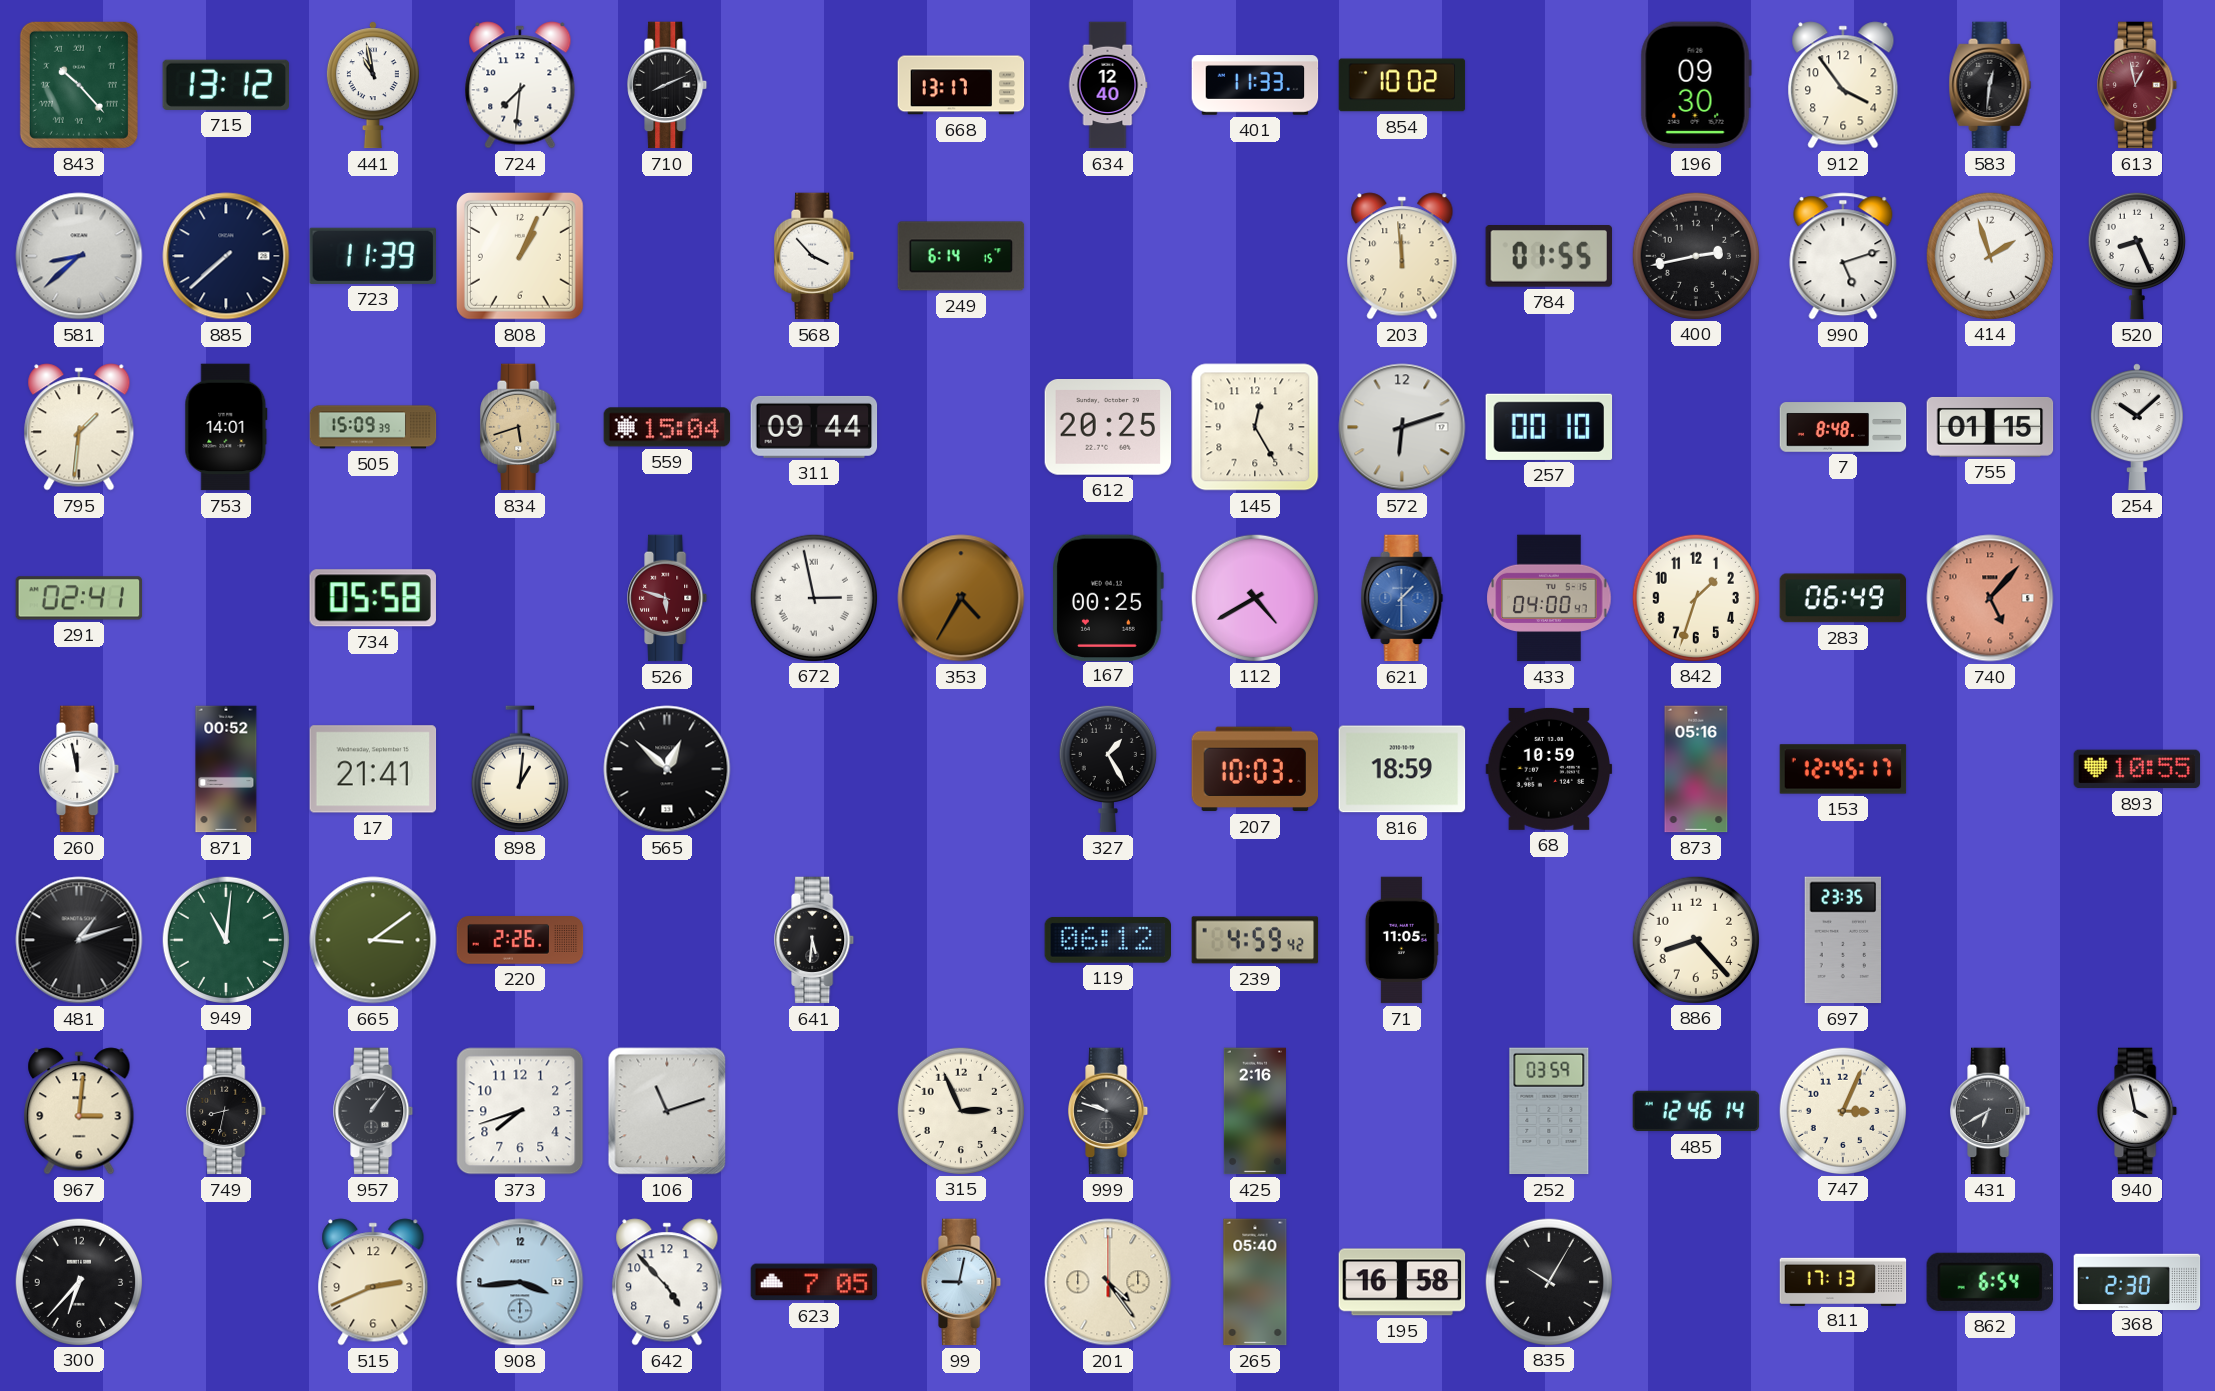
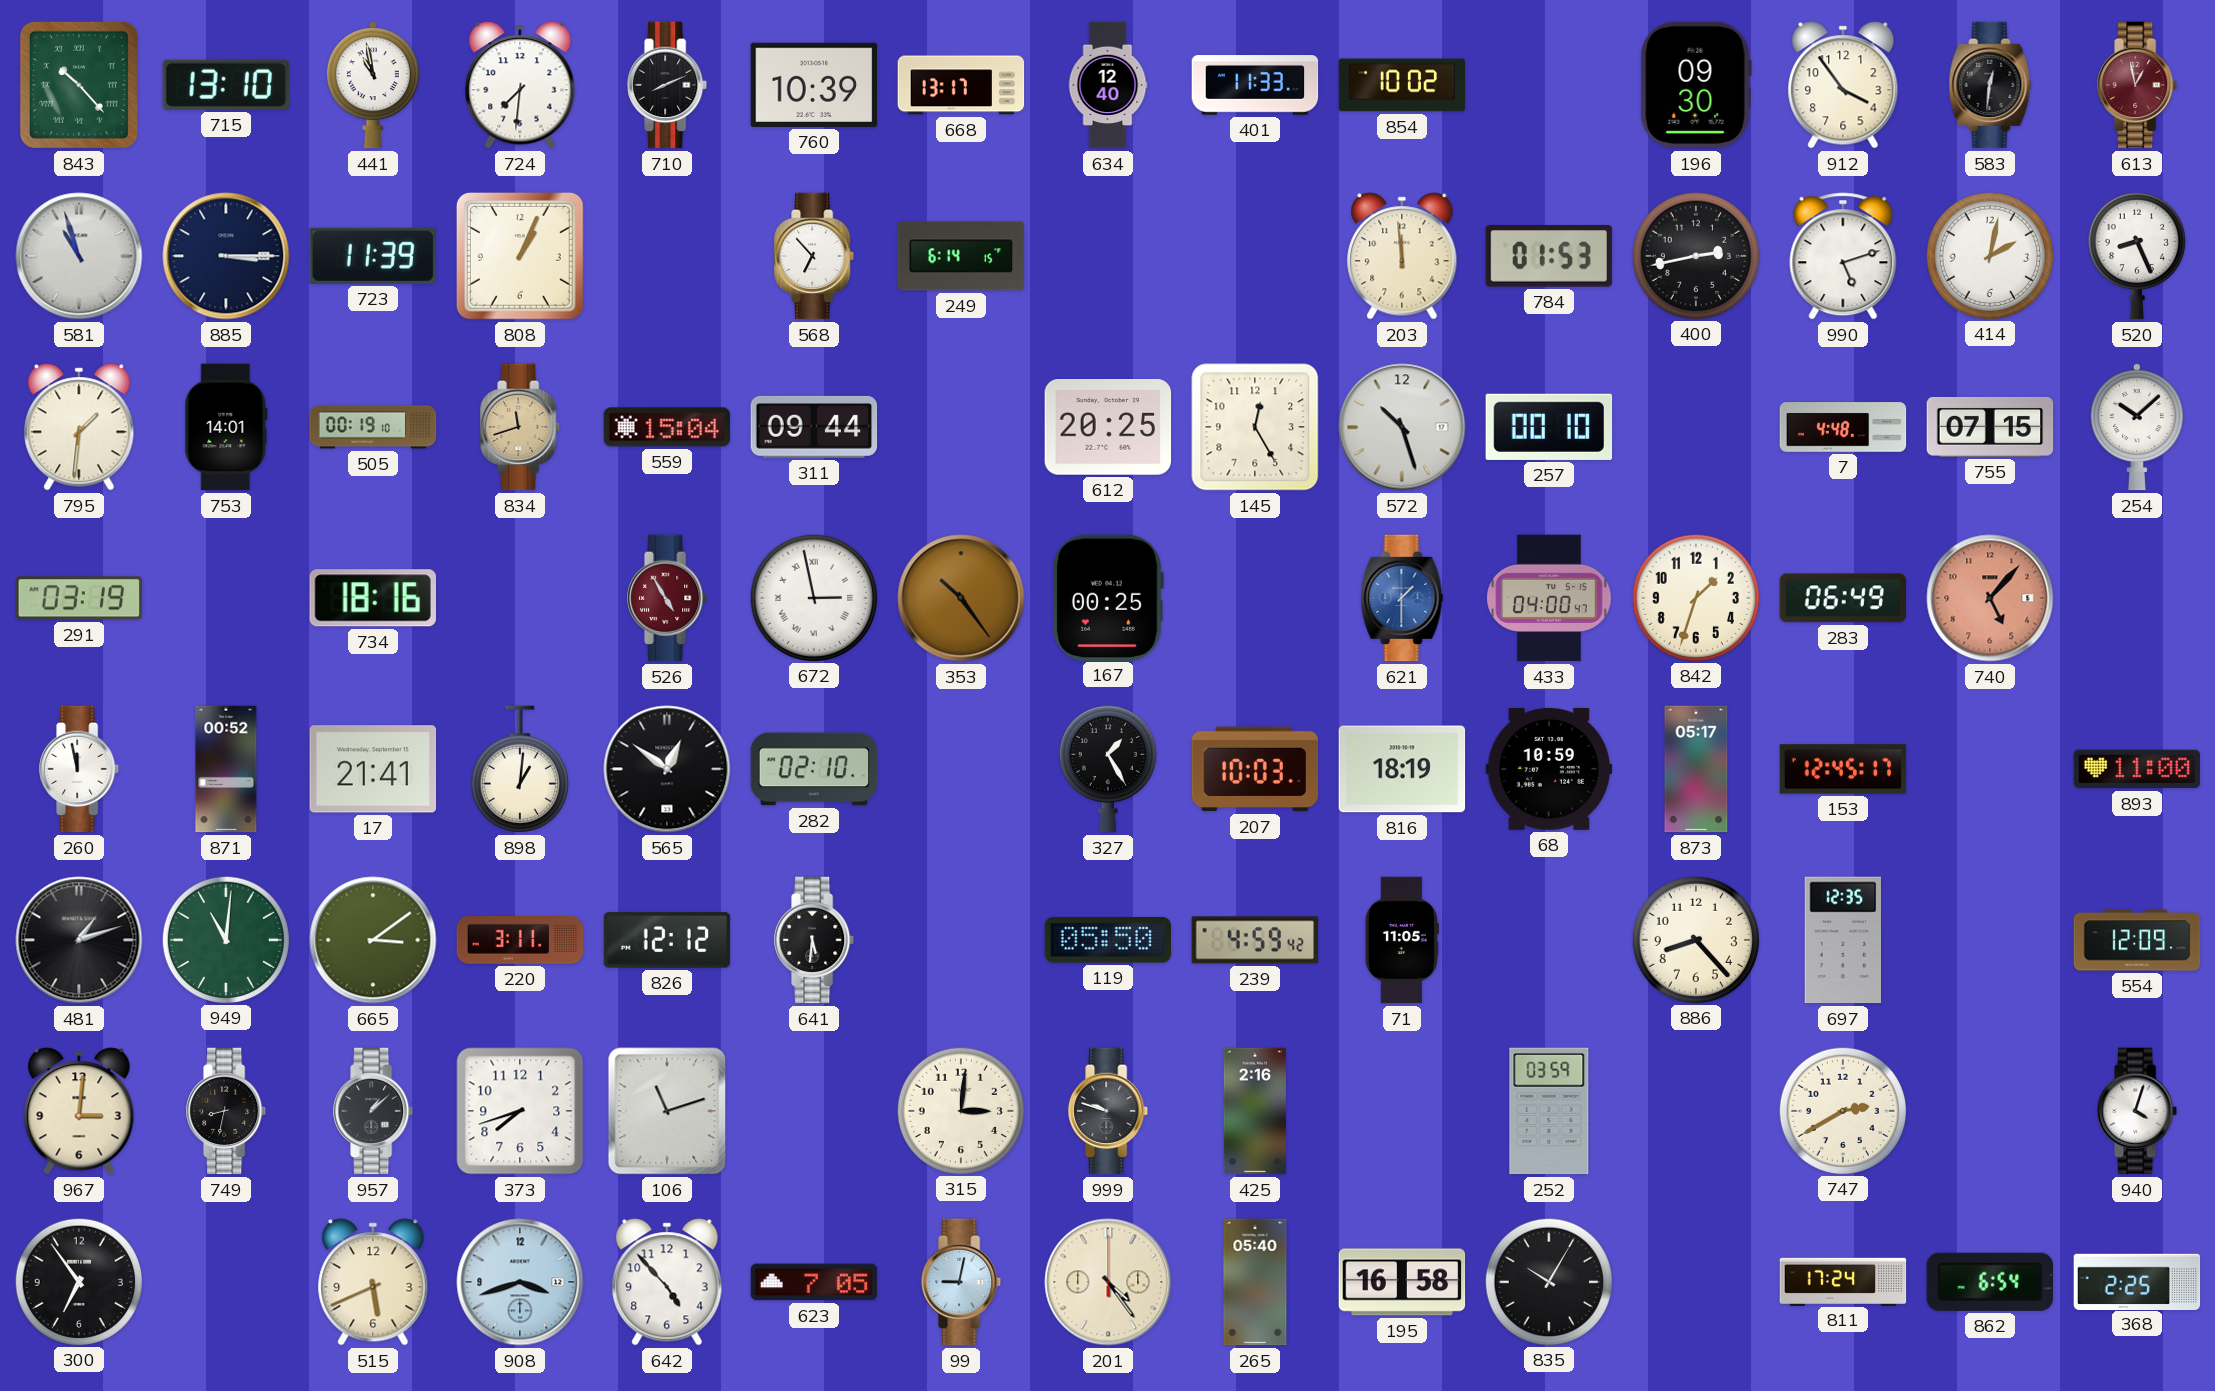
715: 13:12 -> 13:10 (225, 85)
760: none -> 10:39 (814, 85)
581: 8:38 -> 10:57 (79, 256)
885: 7:38 -> 3:15 (226, 256)
568: 3:53 -> 6:53 (815, 256)
784: 01:55 -> 01:53 (1548, 257)
414: 1:57 -> 2:02 (1989, 255)
505: 15:09 -> 00:19 (373, 427)
834: 5:42 -> 11:42 (521, 427)
572: 6:12 -> 10:27 (1402, 427)
7: 8:48 -> 4:48 (1843, 427)
755: 01:15 -> 07:15 (1990, 427)
291: 02:41 -> 03:19 (79, 598)
734: 05:58 -> 18:16 (373, 598)
526: 5:48 -> 4:55 (668, 598)
353: 4:35 -> 10:24 (961, 598)
112: 4:40 -> none (1254, 597)
565: 12:52 -> 12:51 (667, 769)
282: none -> 02:10 (814, 769)
816: 18:59 -> 18:19 (1402, 769)
873: 05:16 -> 05:17 (1696, 769)
893: 10:55 -> 11:00 (2137, 769)
220: 2:26 -> 3:11 (520, 940)
826: none -> 12:12 (667, 940)
119: 06:12 -> 05:50 (1107, 940)
697: 23:35 -> 12:35 (1842, 940)
554: none -> 12:09 (2137, 940)
957: 1:06 -> 1:08 (374, 1111)
315: 2:56 -> 3:01 (960, 1110)
485: 12:46 -> none (1696, 1111)
747: 3:04 -> 2:40 (1842, 1110)
431: 6:40 -> none (1991, 1111)
940: 3:58 -> 4:03 (2138, 1111)
300: 6:37 -> 6:54 (78, 1281)
515: 2:41 -> 5:41 (373, 1282)
908: 3:44 -> 3:42 (520, 1282)
811: 17:13 -> 17:24 (1843, 1281)
368: 2:30 -> 2:25 (2137, 1281)
